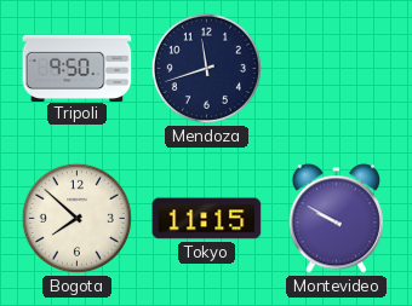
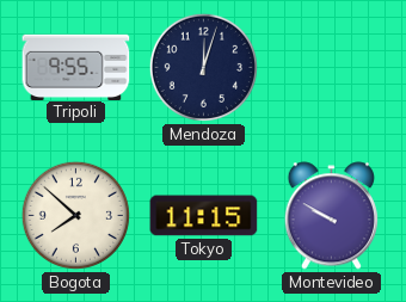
Tripoli: 9:50 -> 9:55 (76, 67)
Mendoza: 11:42 -> 12:03 (203, 67)
